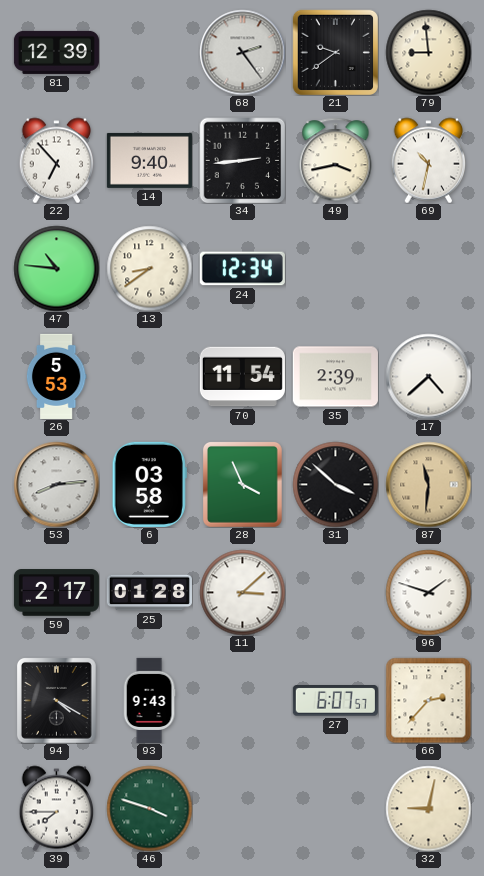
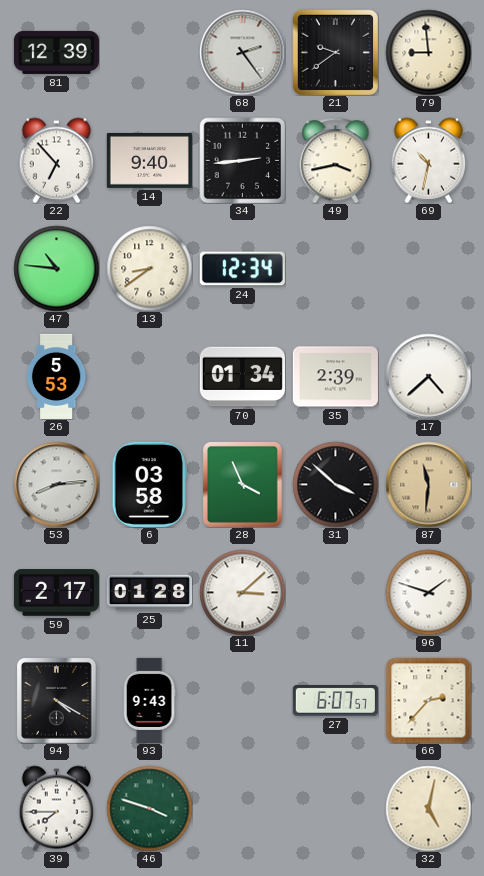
70: 11:54 -> 01:34 (242, 377)
32: 9:02 -> 5:02 (428, 808)
